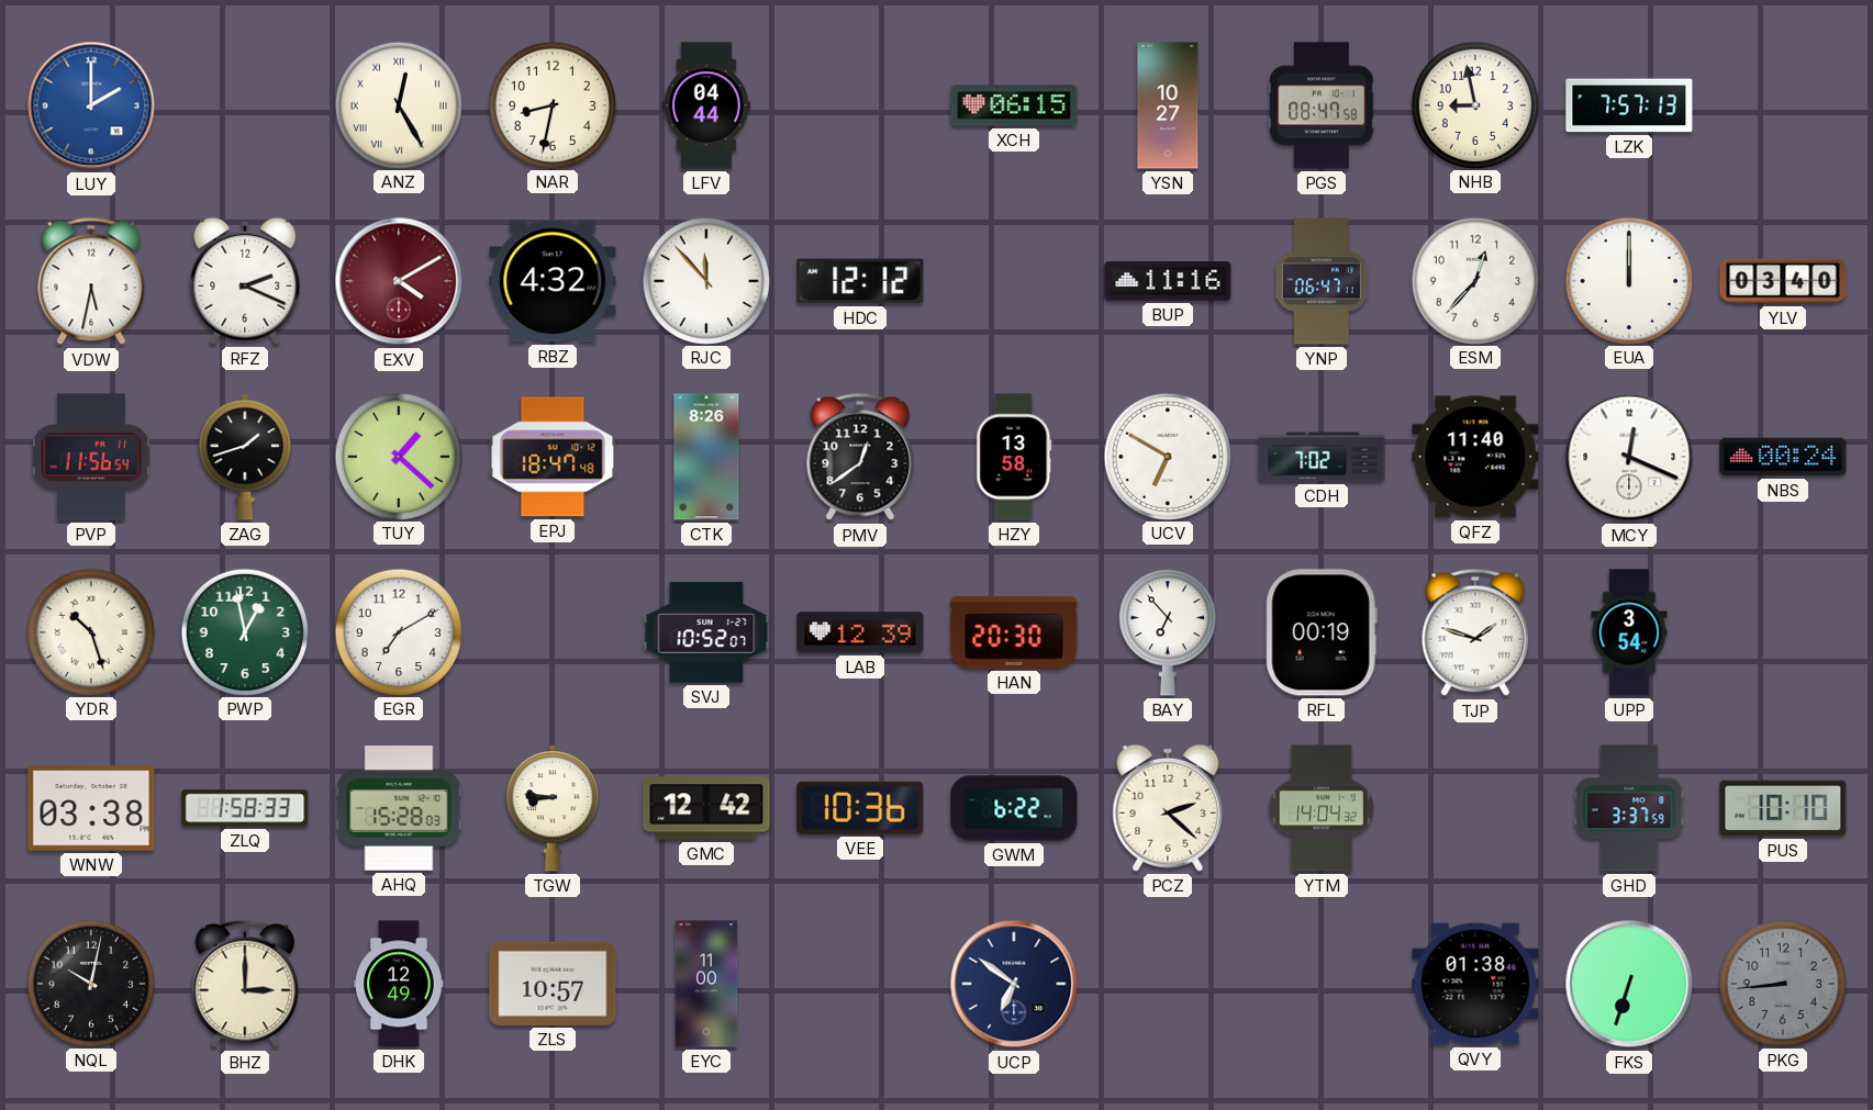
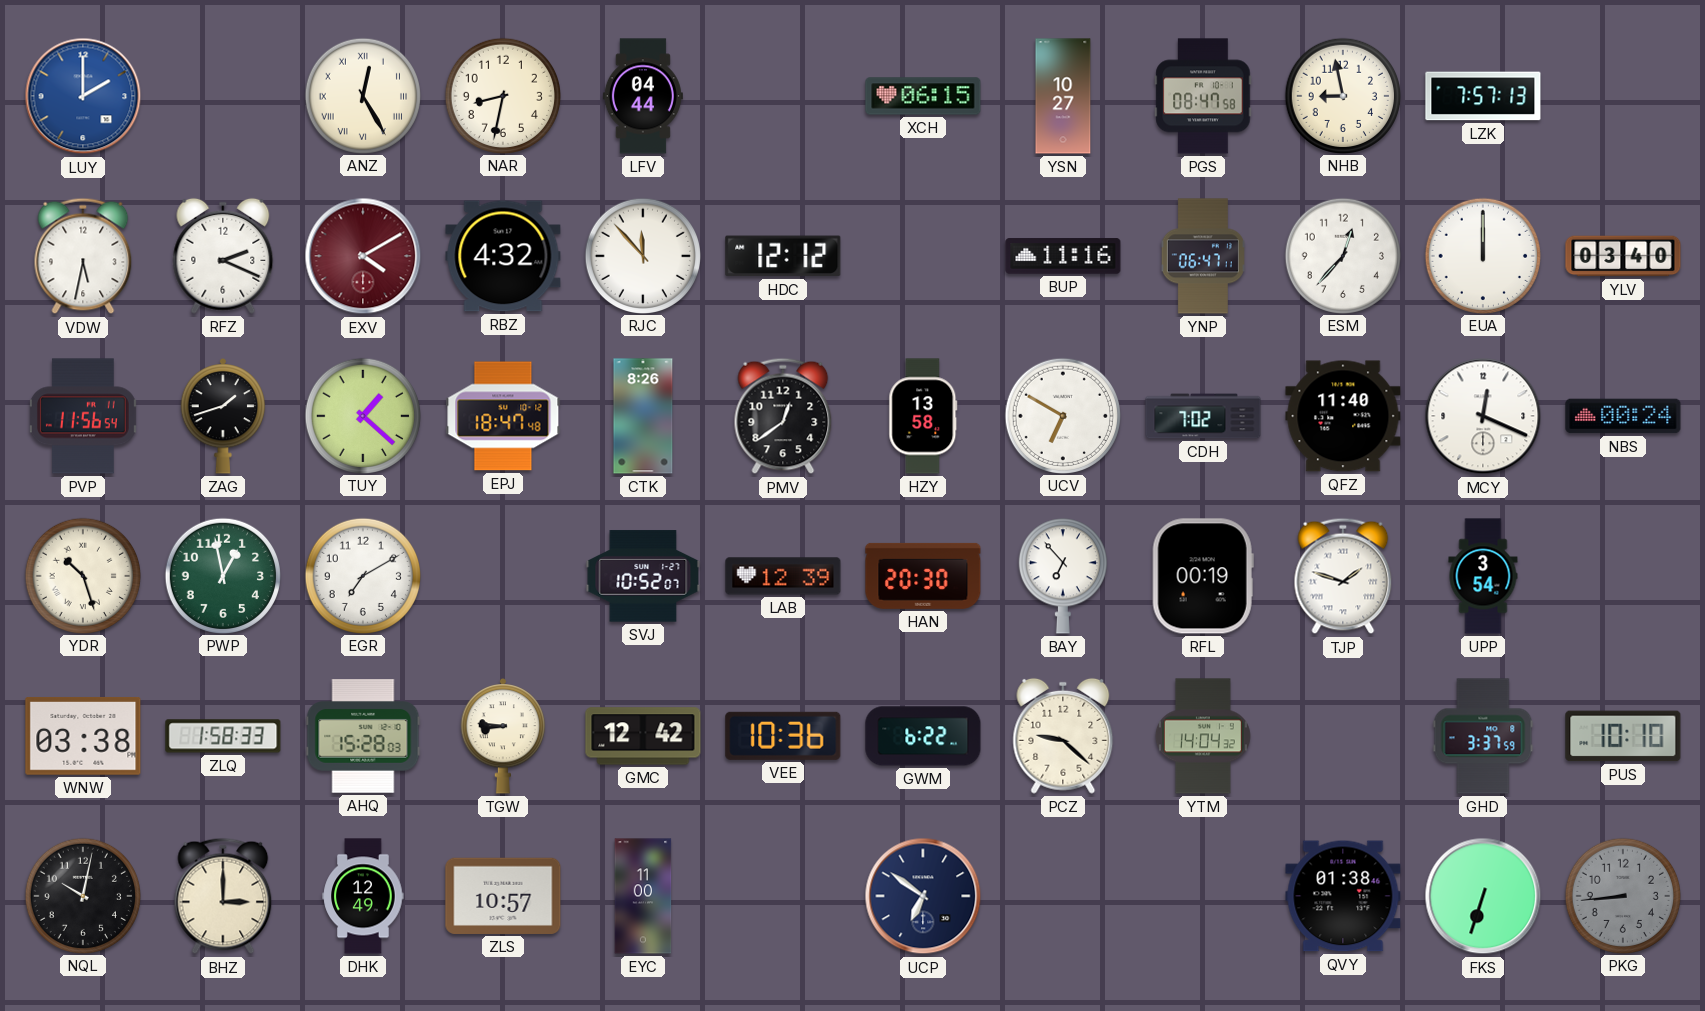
PCZ: 2:22 -> 9:22 (1063, 736)
